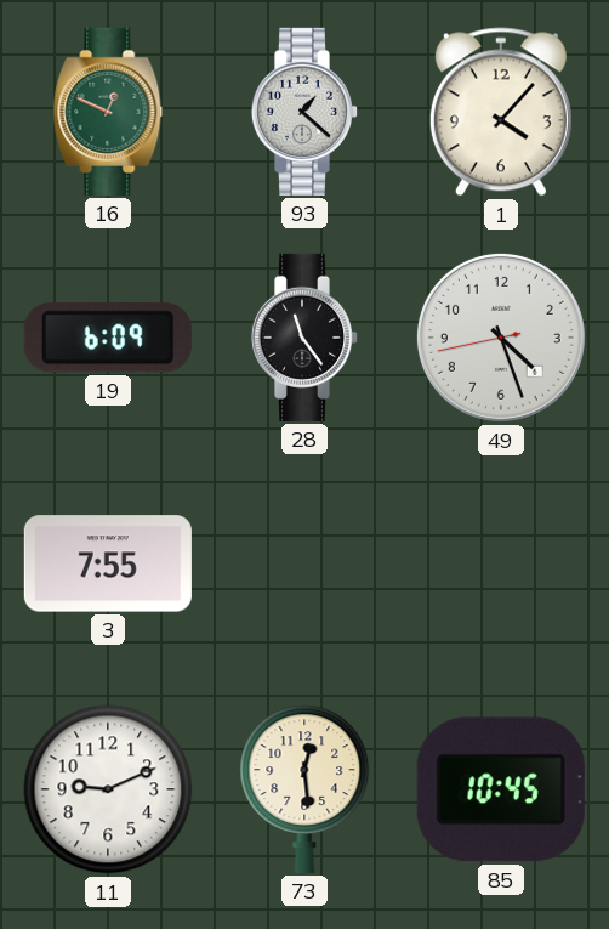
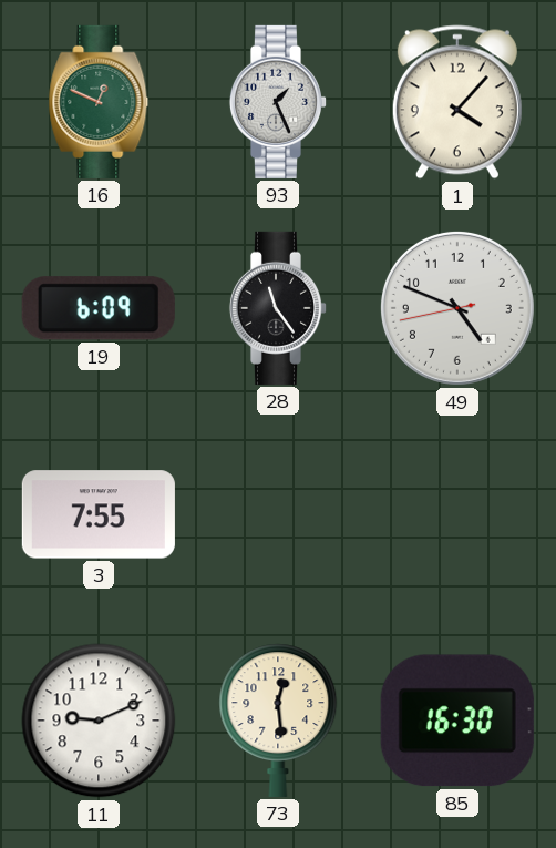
93: 1:22 -> 1:26 (278, 102)
49: 4:26 -> 4:48 (457, 308)
85: 10:45 -> 16:30 (457, 721)
